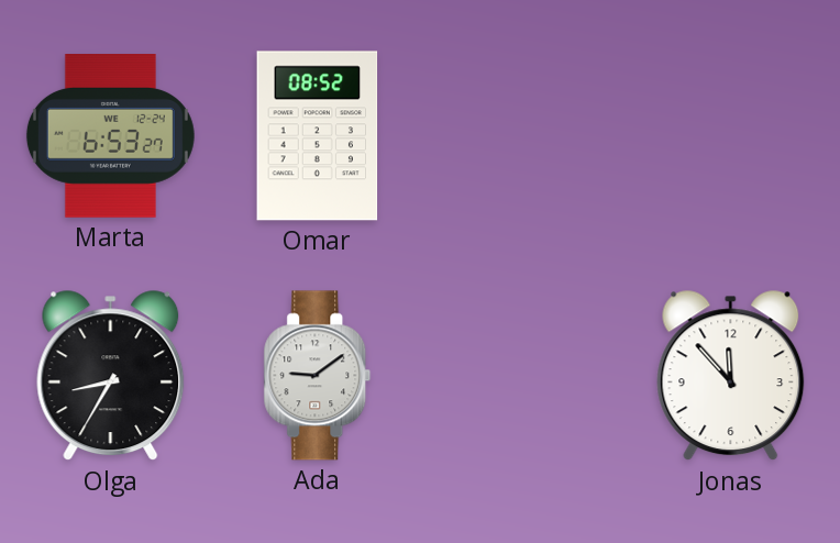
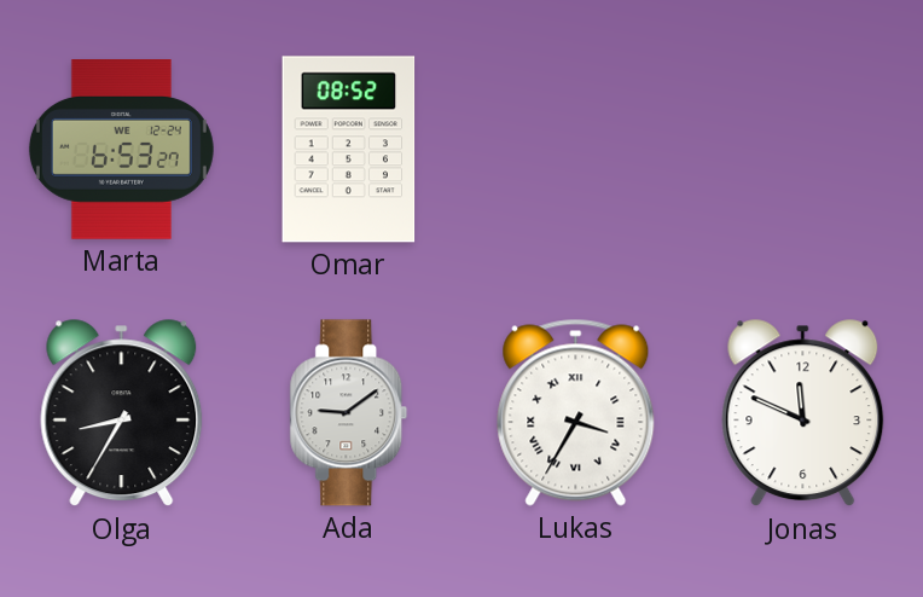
Lukas: none -> 3:35 (576, 412)
Jonas: 11:53 -> 11:49 (803, 413)
